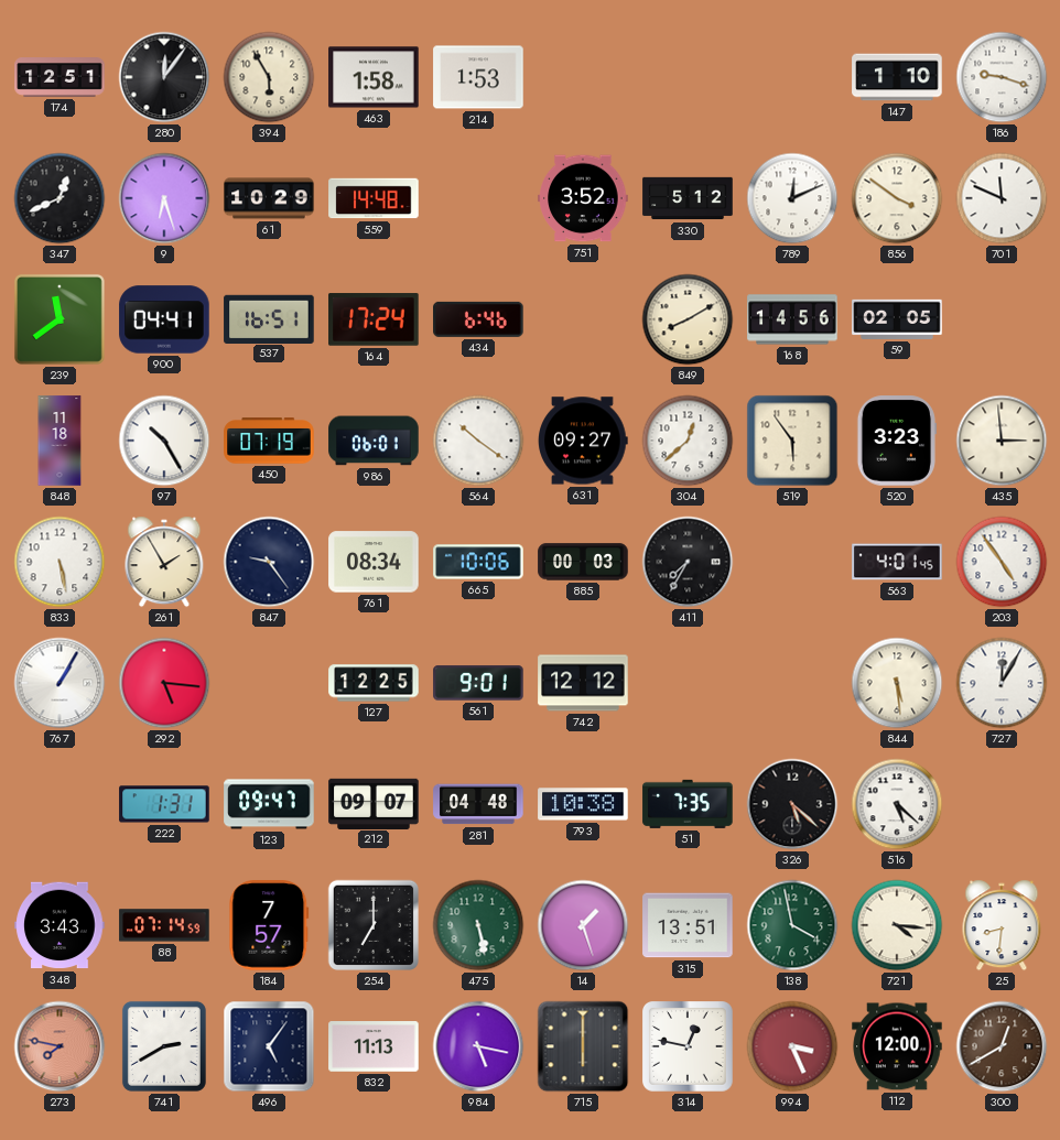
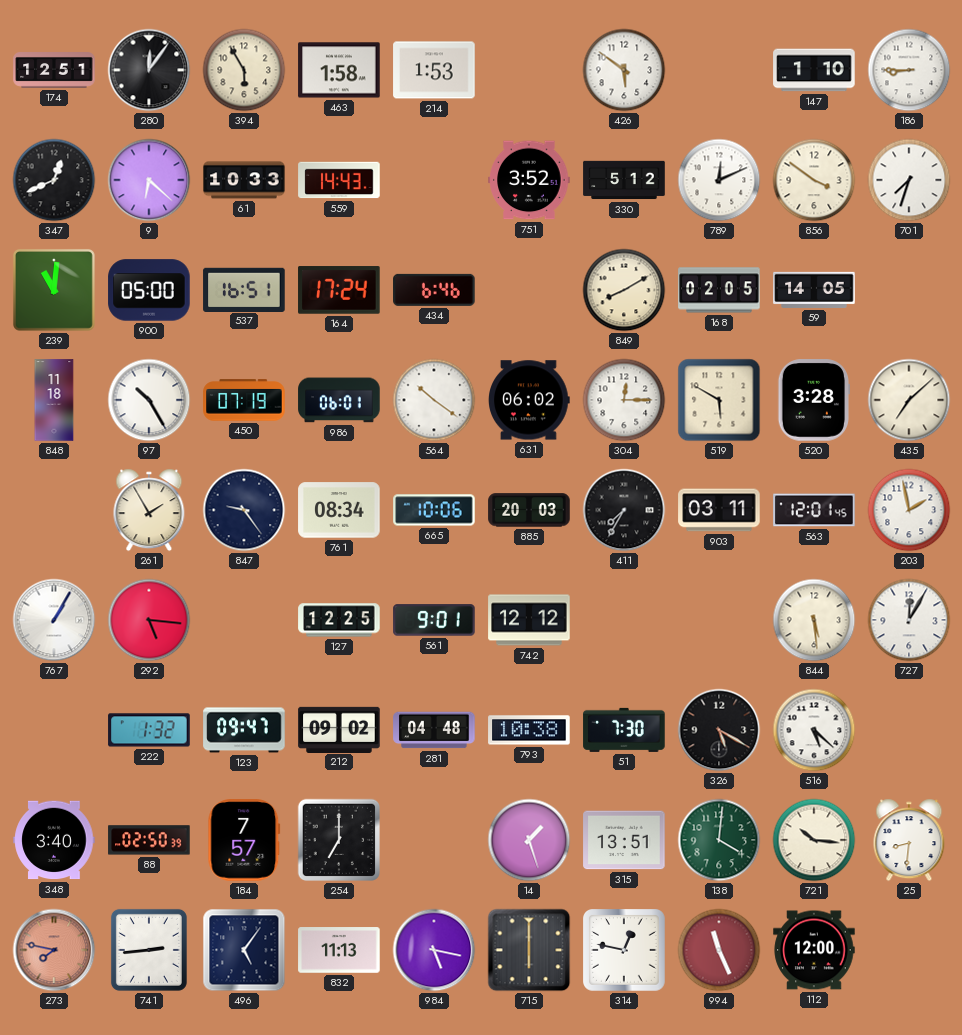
426: none -> 5:51 (624, 70)
186: 9:18 -> 8:45 (909, 70)
9: 6:27 -> 6:22 (149, 180)
61: 10:29 -> 10:33 (244, 180)
559: 14:48 -> 14:43 (339, 180)
701: 11:49 -> 7:33 (909, 180)
239: 11:39 -> 11:01 (54, 290)
900: 04:41 -> 05:00 (149, 290)
168: 14:56 -> 02:05 (719, 290)
59: 02:05 -> 14:05 (814, 290)
631: 09:27 -> 06:02 (530, 400)
304: 12:38 -> 12:15 (624, 400)
519: 5:54 -> 5:50 (719, 400)
520: 3:23 -> 3:28 (813, 400)
435: 2:59 -> 7:08 (909, 400)
833: 5:28 -> none (60, 562)
885: 00:03 -> 20:03 (529, 510)
903: none -> 03:11 (719, 510)
563: 4:01 -> 12:01 (814, 510)
203: 4:54 -> 1:58 (909, 510)
222: 1:31 -> 1:32 (149, 730)
212: 09:07 -> 09:02 (339, 729)
51: 7:35 -> 7:30 (624, 730)
326: 5:22 -> 5:20 (719, 730)
348: 3:43 -> 3:40 (54, 840)
88: 07:14 -> 02:50 (149, 840)
475: 5:28 -> none (478, 925)
138: 3:58 -> 4:01 (719, 840)
721: 4:16 -> 10:16 (814, 840)
741: 2:40 -> 2:44 (149, 950)
994: 3:26 -> 11:26 (719, 950)
300: 12:40 -> none (1002, 1046)
